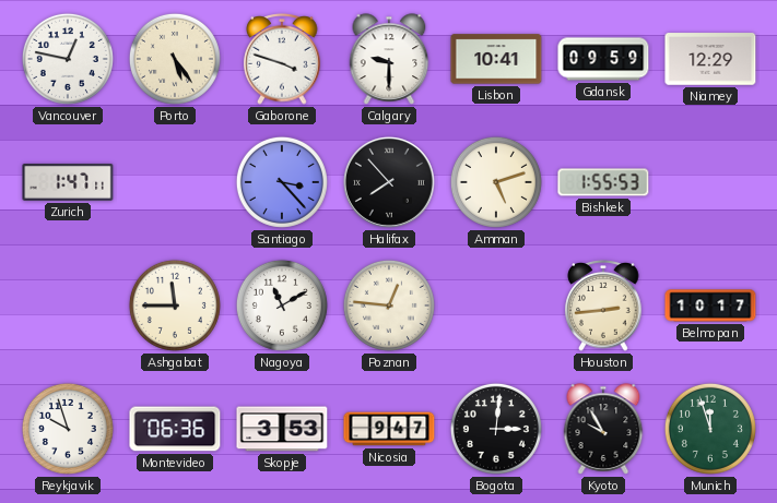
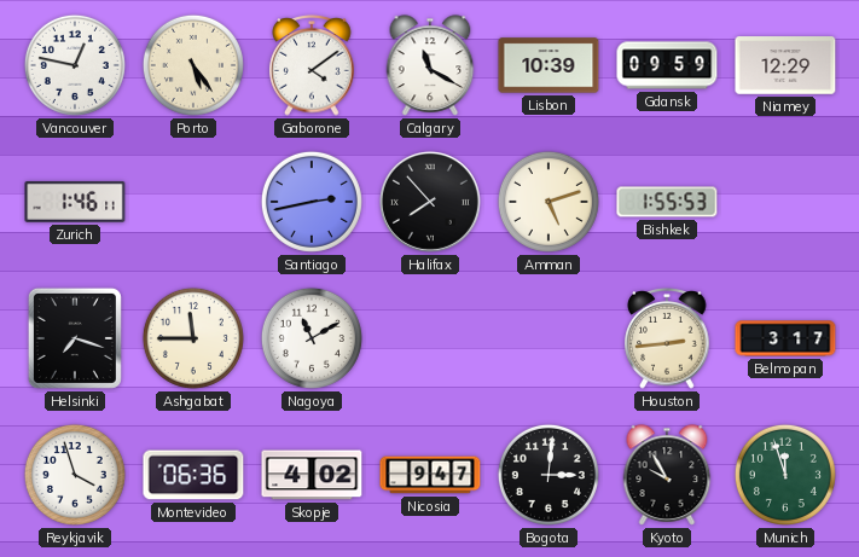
Gaborone: 3:48 -> 4:09 (312, 66)
Calgary: 9:30 -> 11:20 (430, 65)
Lisbon: 10:41 -> 10:39 (549, 65)
Zurich: 1:47 -> 1:46 (75, 202)
Santiago: 3:23 -> 2:43 (312, 202)
Helsinki: none -> 7:18 (75, 338)
Poznan: 12:46 -> none (389, 306)
Belmopan: 10:17 -> 3:17 (785, 338)
Reykjavik: 9:57 -> 3:57 (75, 475)
Skopje: 3:53 -> 4:02 (312, 475)
